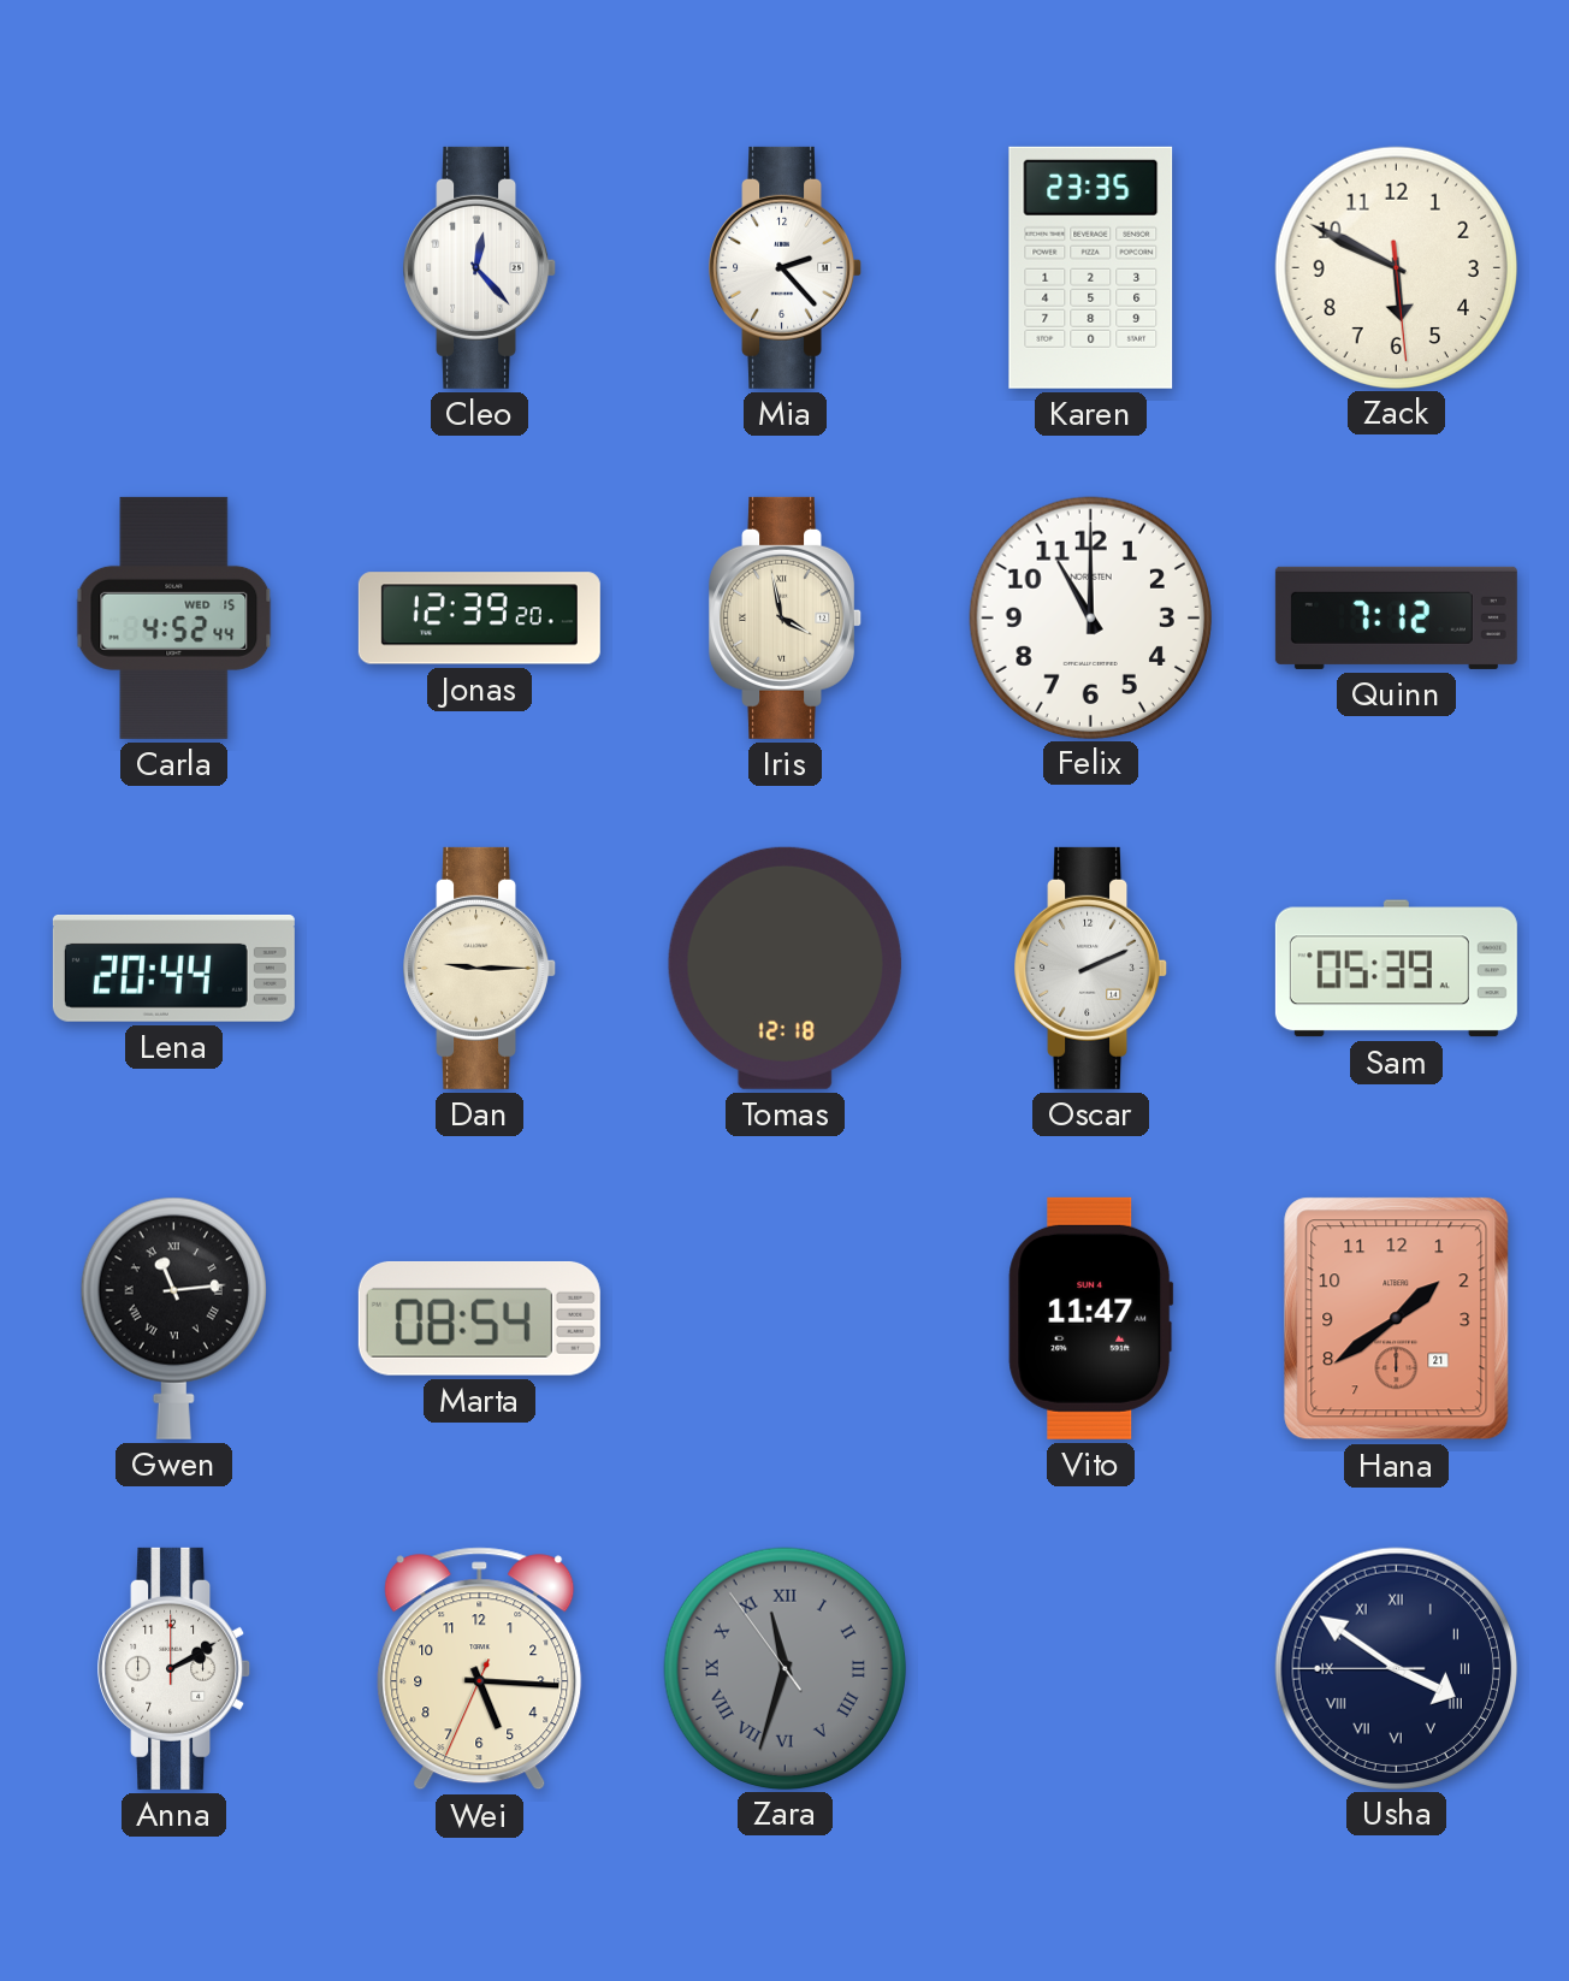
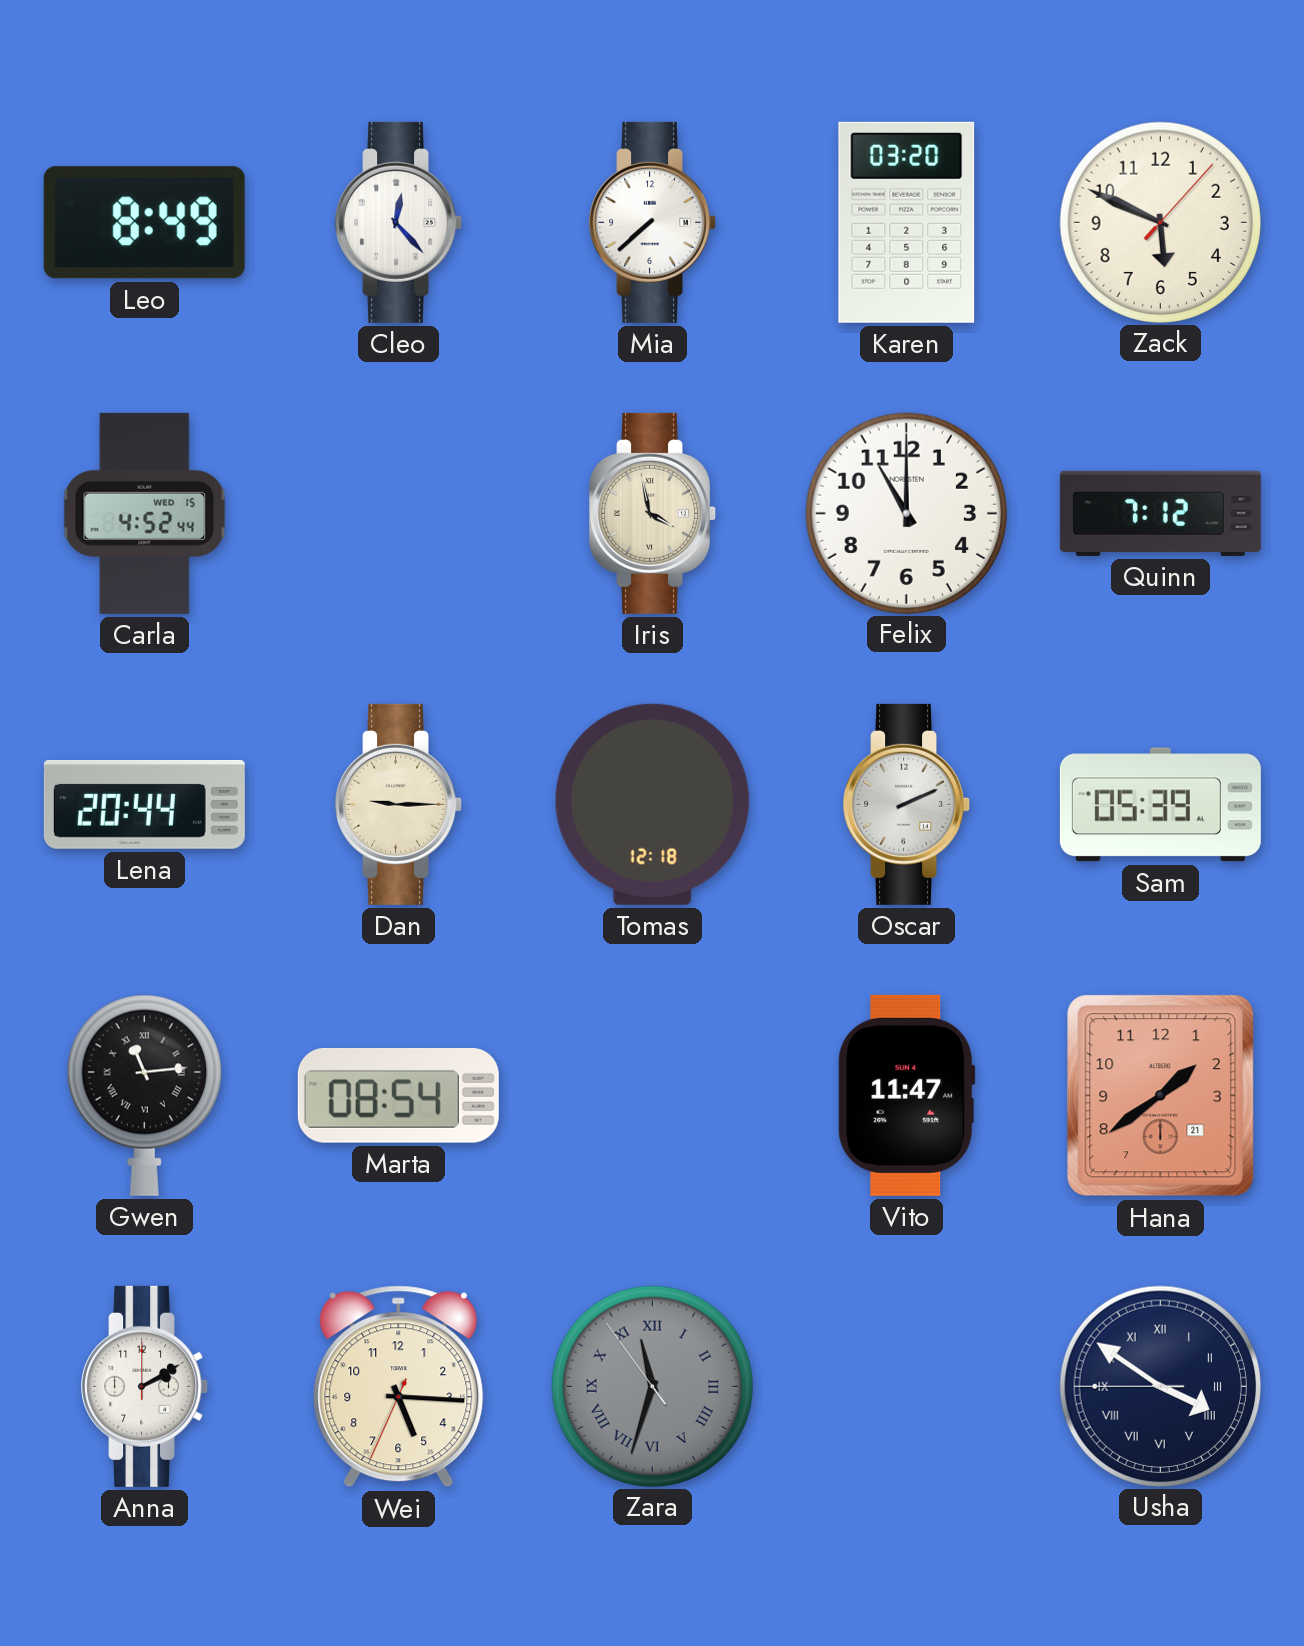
Leo: none -> 8:49 (144, 223)
Mia: 2:23 -> 7:38 (653, 222)
Karen: 23:35 -> 03:20 (907, 222)
Zack: 5:49:29 -> 5:49:07 (1160, 222)
Jonas: 12:39 -> none (479, 619)
